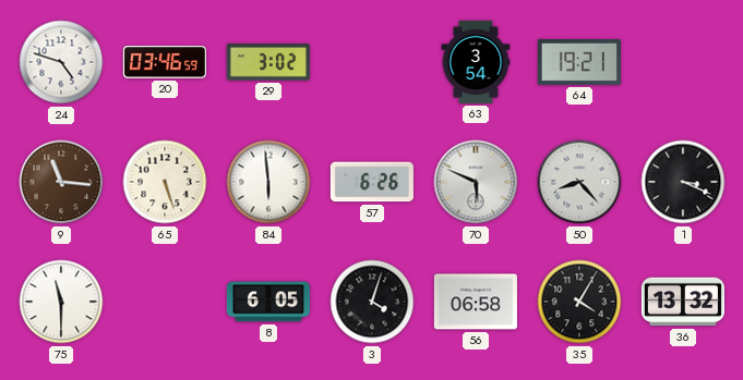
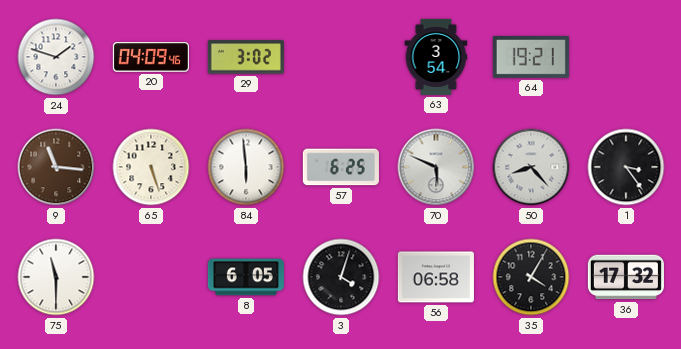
24: 4:48 -> 1:48 (56, 57)
20: 03:46 -> 04:09 (151, 57)
57: 6:26 -> 6:25 (341, 167)
1: 3:19 -> 3:24 (626, 167)
36: 13:32 -> 17:32 (626, 277)
